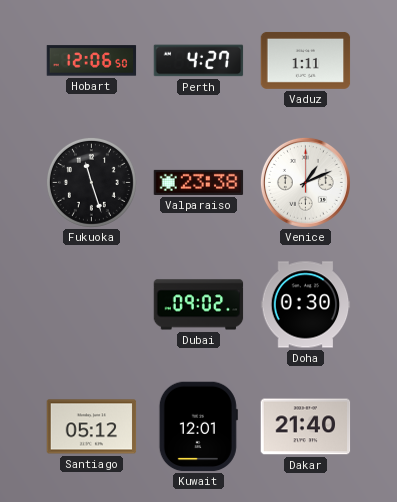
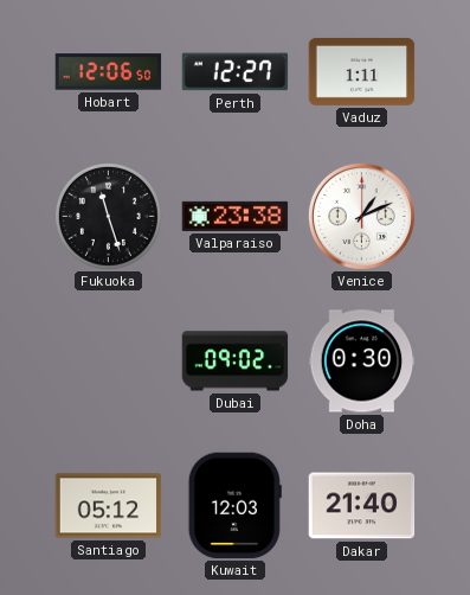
Perth: 4:27 -> 12:27 (236, 72)
Kuwait: 12:01 -> 12:03 (234, 506)
